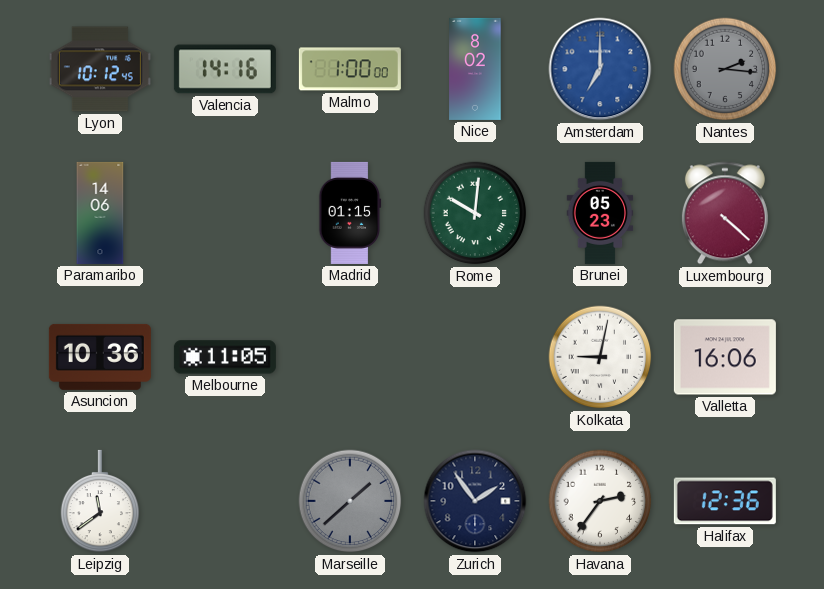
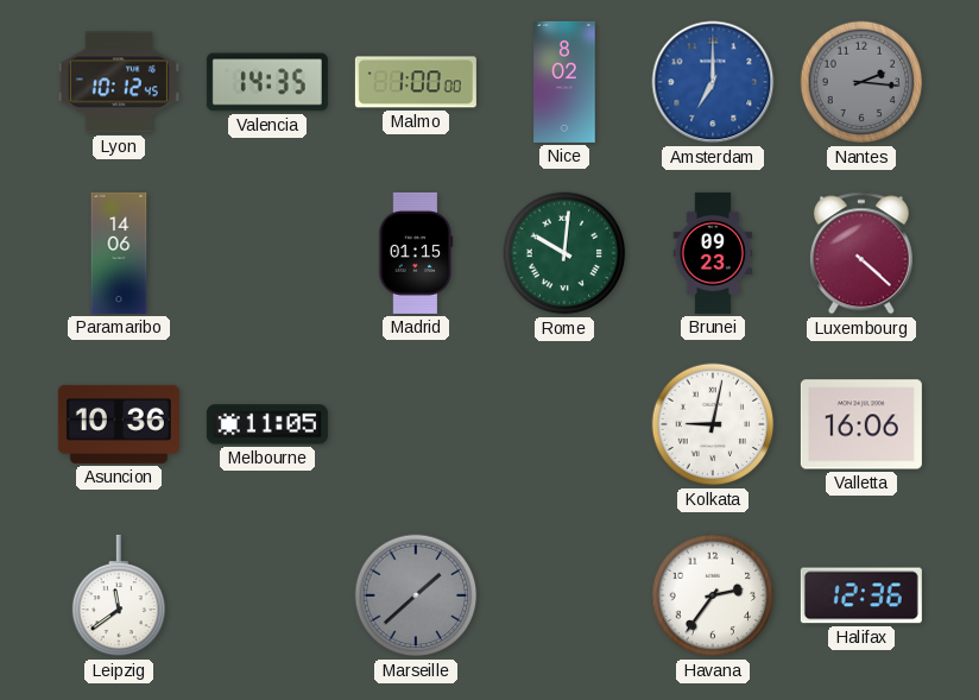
Valencia: 14:16 -> 14:35 (267, 82)
Brunei: 05:23 -> 09:23 (713, 253)
Zurich: 1:54 -> none (475, 501)
